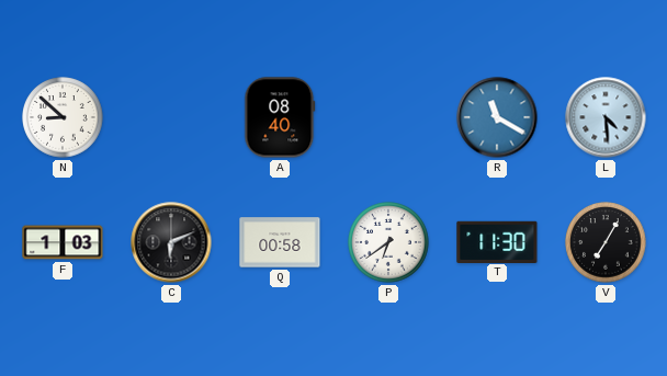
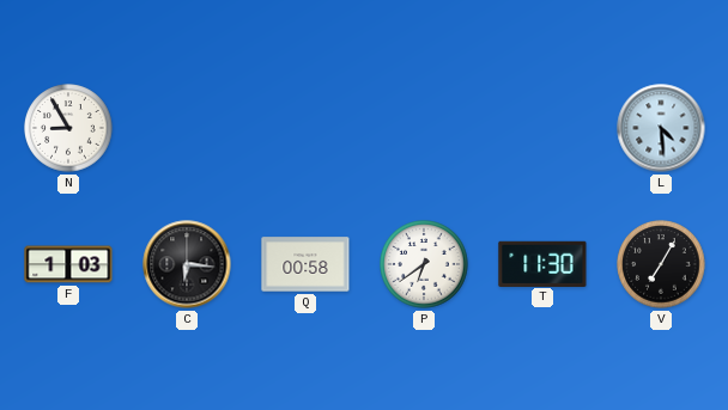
N: 8:52 -> 8:55 (68, 128)
A: 08:40 -> none (280, 117)
R: 11:20 -> none (497, 117)
C: 6:11 -> 6:16 (187, 264)
